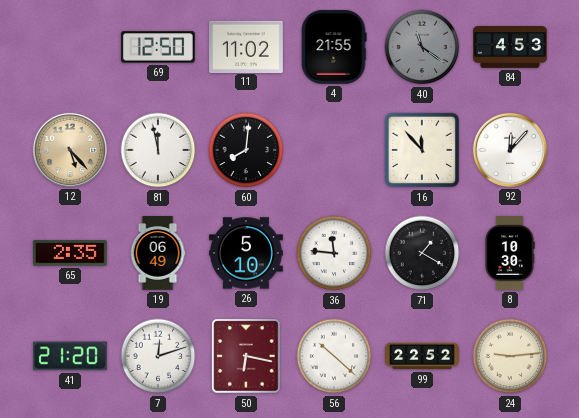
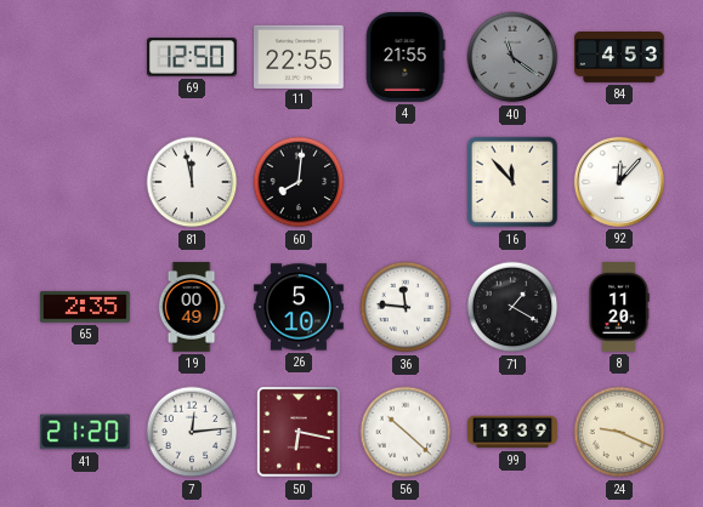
11: 11:02 -> 22:55 (300, 56)
12: 5:23 -> none (70, 150)
19: 06:49 -> 00:49 (192, 307)
8: 10:30 -> 11:20 (619, 308)
7: 12:12 -> 12:14 (192, 432)
99: 22:52 -> 13:39 (512, 432)
24: 9:14 -> 9:19 (619, 432)
